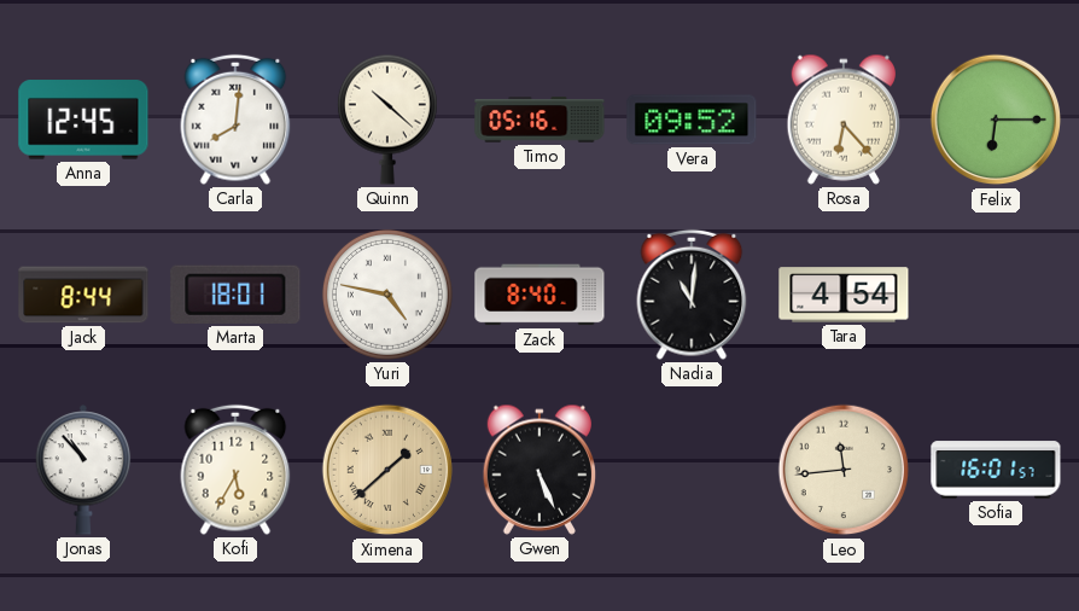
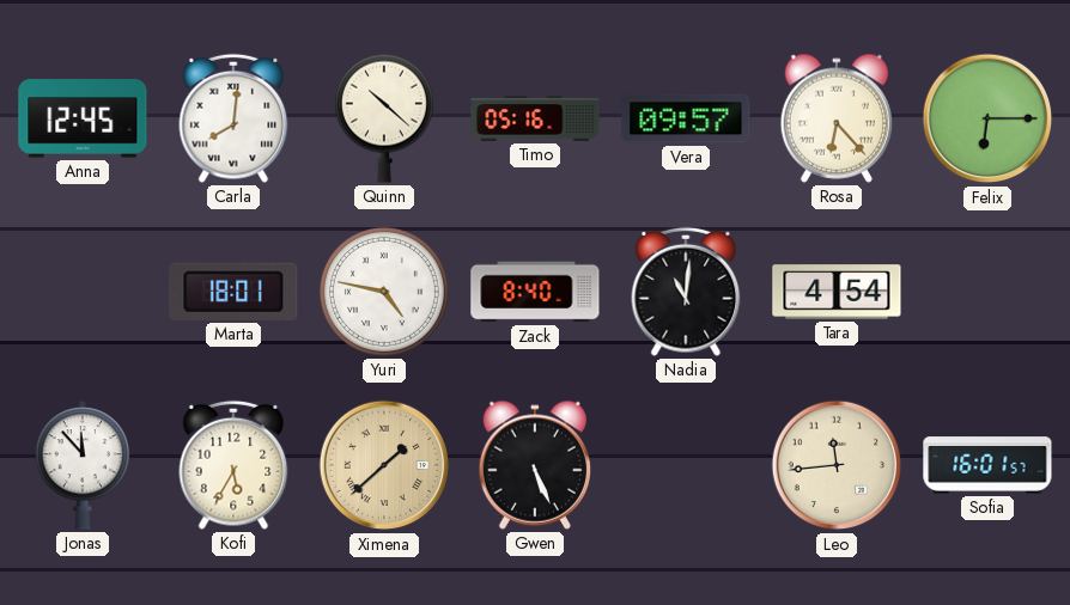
Vera: 09:52 -> 09:57 (686, 118)
Jack: 8:44 -> none (83, 295)
Jonas: 10:53 -> 11:53 (83, 465)
